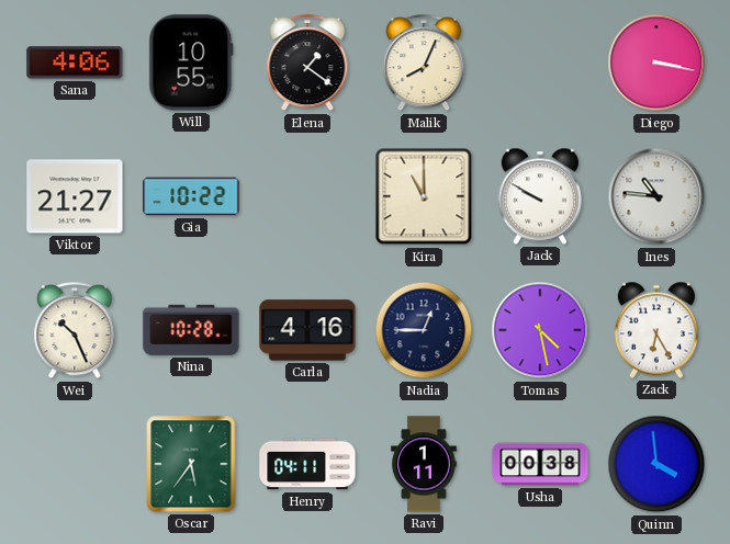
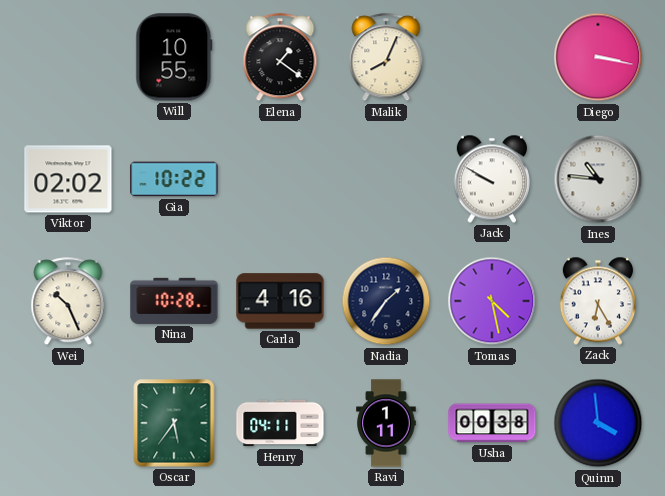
Sana: 4:06 -> none (75, 63)
Viktor: 21:27 -> 02:02 (68, 179)
Kira: 11:00 -> none (424, 196)
Nadia: 12:45 -> 1:36 (386, 301)
